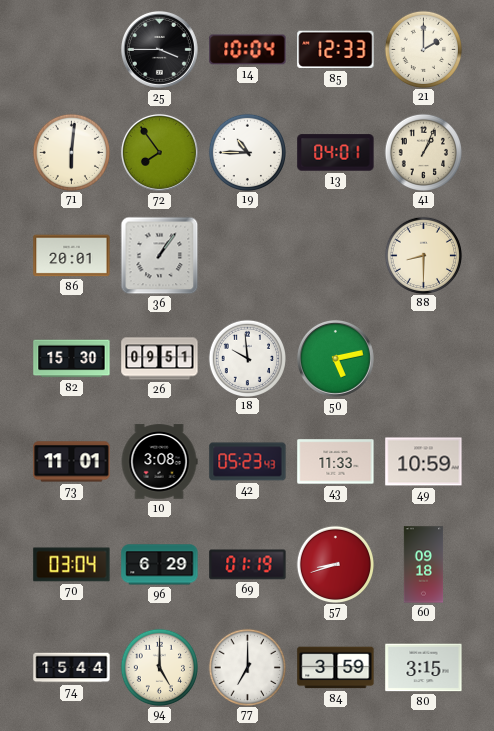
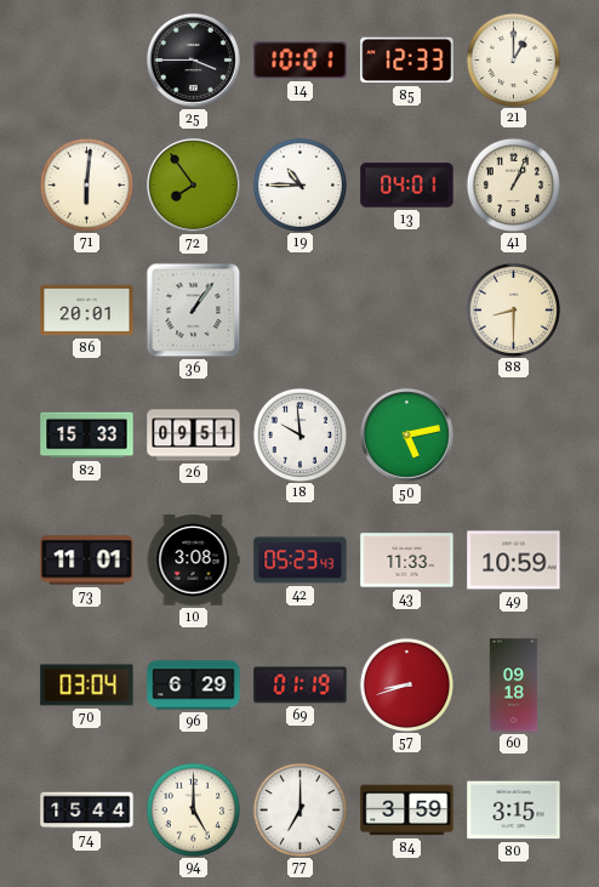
14: 10:04 -> 10:01 (301, 61)
21: 2:00 -> 1:00 (513, 59)
82: 15:30 -> 15:33 (87, 436)
